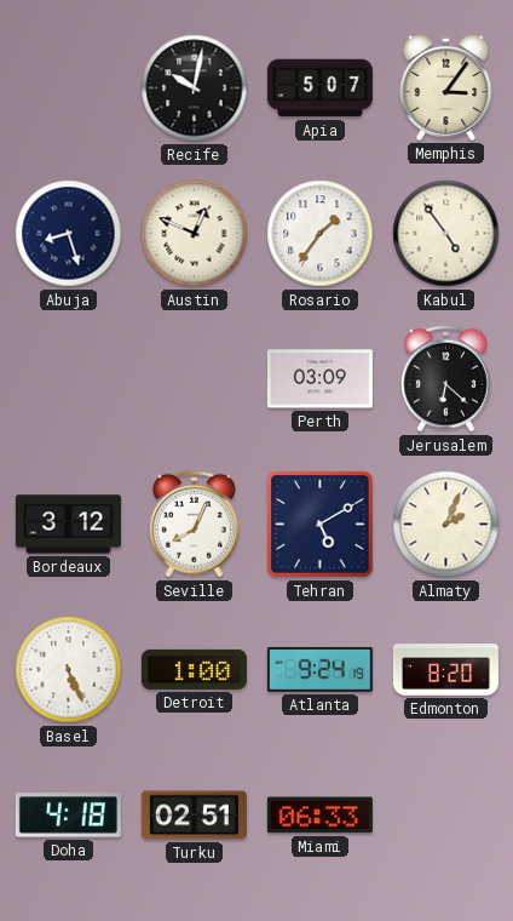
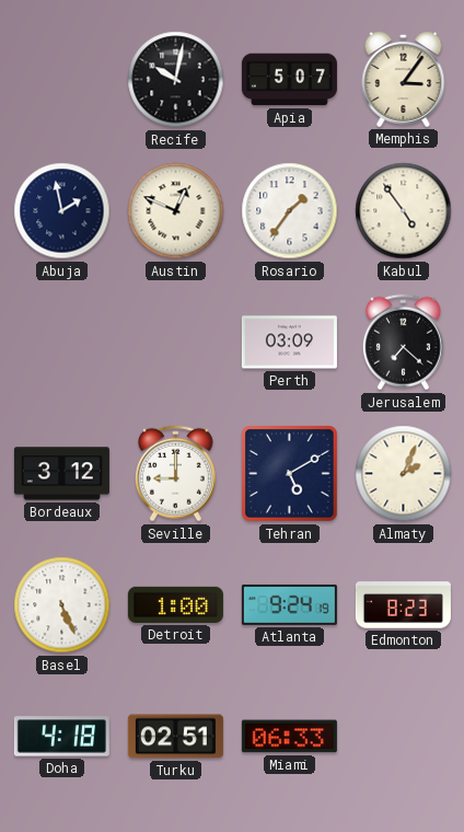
Abuja: 8:27 -> 1:58 (62, 211)
Jerusalem: 6:22 -> 7:22 (403, 343)
Seville: 8:04 -> 9:00 (175, 474)
Edmonton: 8:20 -> 8:23 (403, 605)
